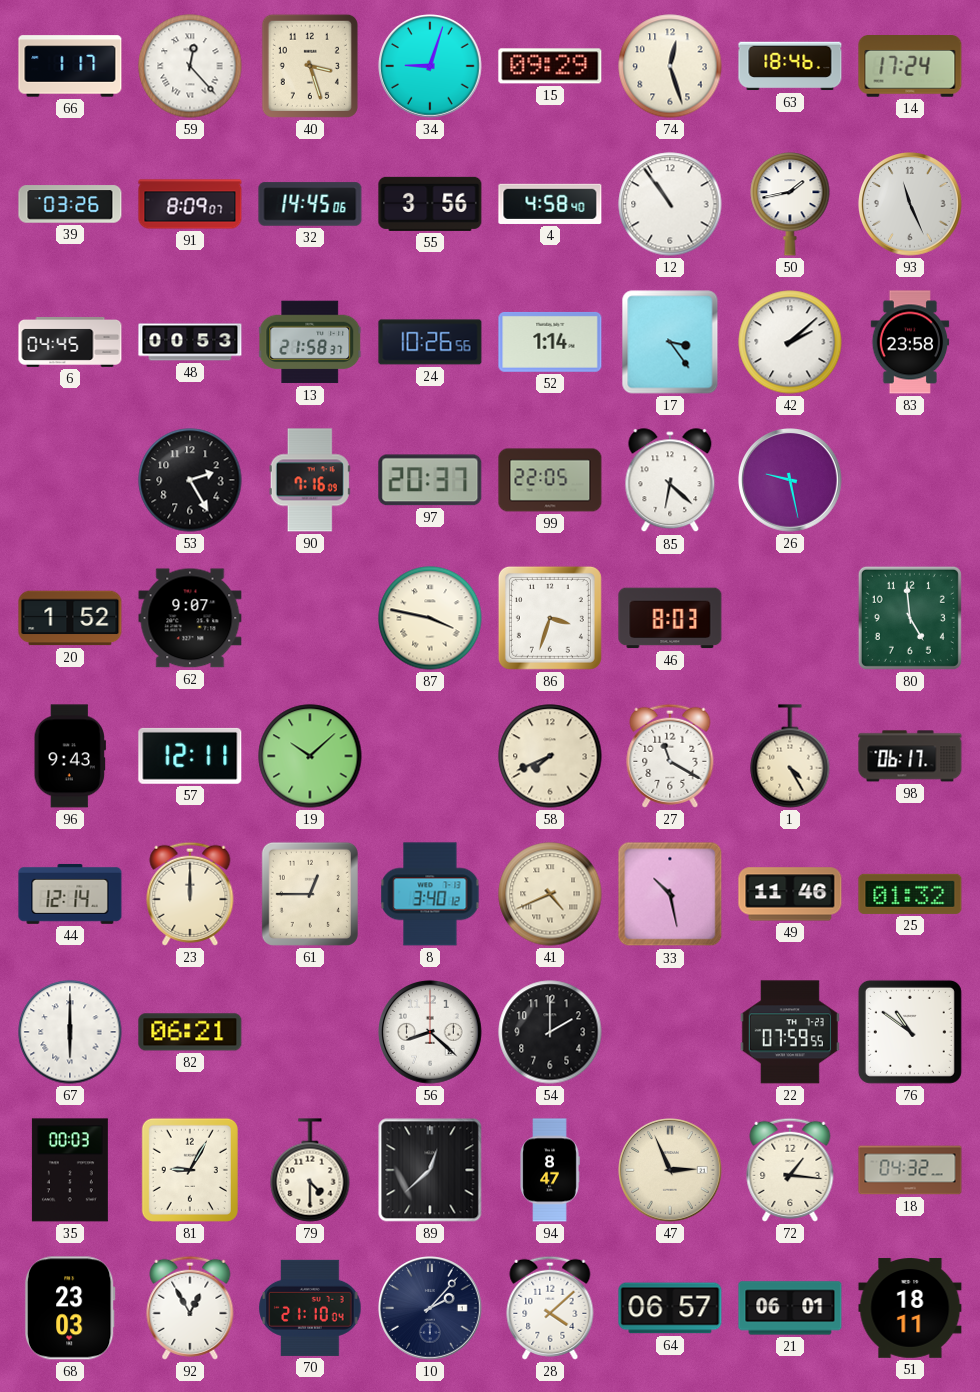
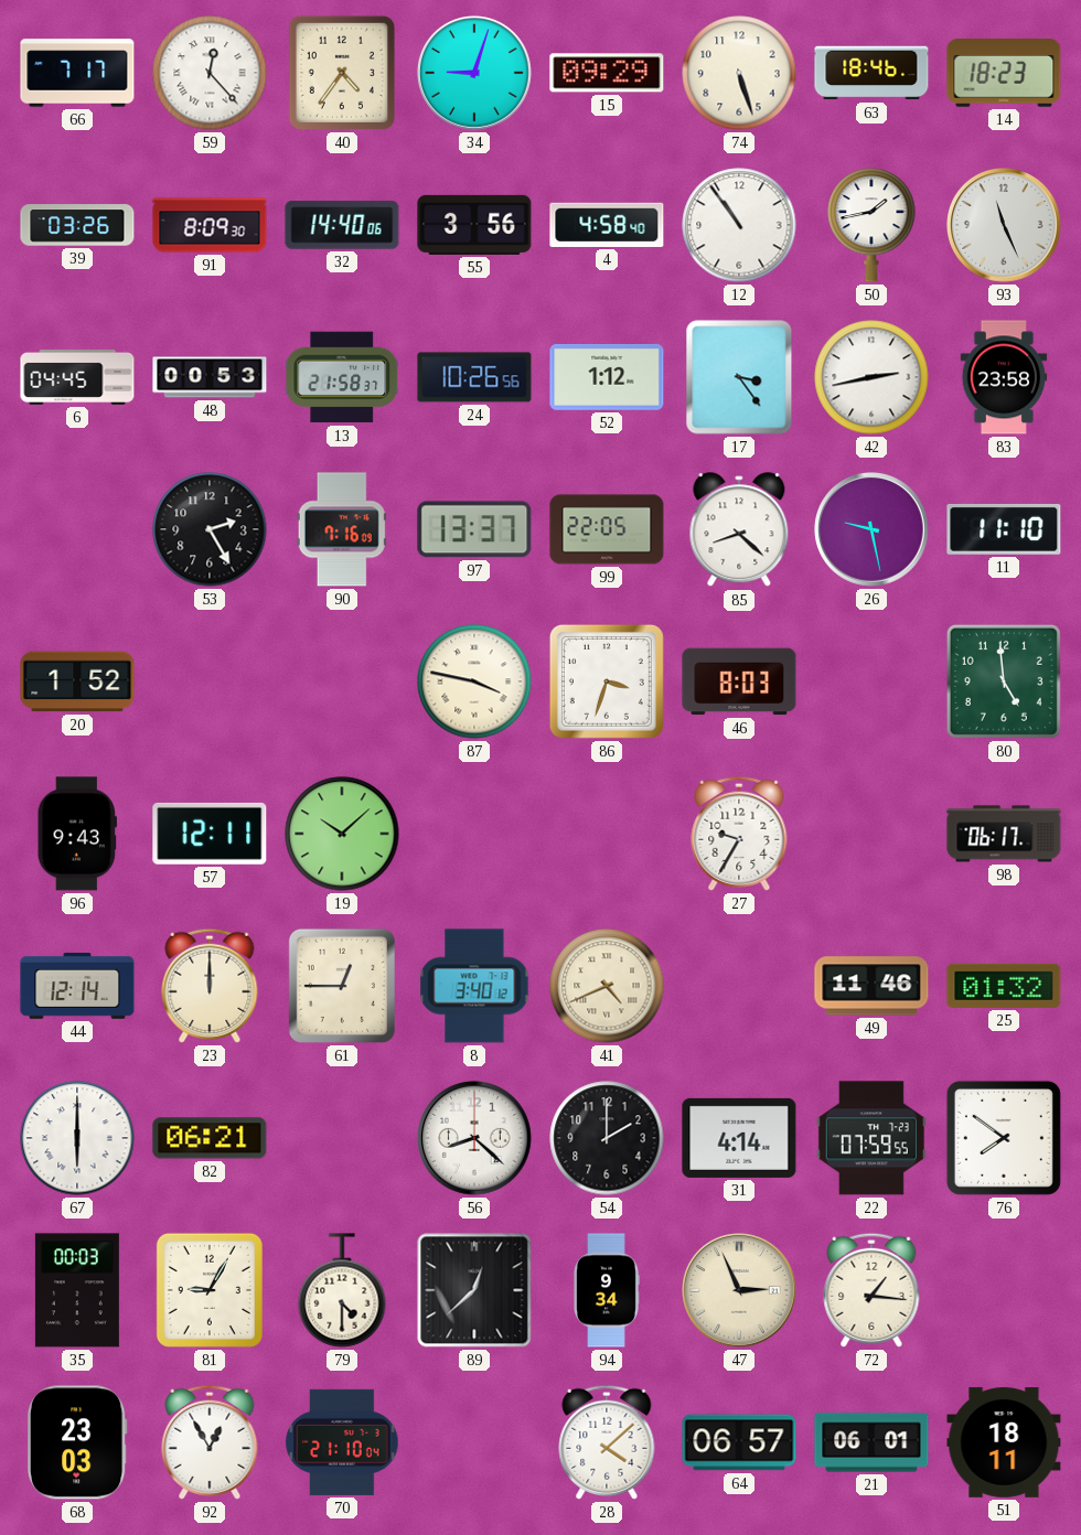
66: 1:17 -> 7:17 (77, 73)
40: 3:27 -> 4:36 (342, 73)
74: 12:27 -> 5:27 (739, 73)
14: 17:24 -> 18:23 (1004, 73)
91: 8:09:07 -> 8:09:30 (210, 225)
32: 14:45 -> 14:40 (342, 225)
52: 1:14 -> 1:12 (607, 377)
42: 2:08 -> 2:43 (871, 377)
97: 20:37 -> 13:37 (474, 529)
85: 6:22 -> 8:22 (739, 530)
11: none -> 11:10 (1004, 529)
62: 9:07 -> none (190, 618)
58: 7:41 -> none (550, 756)
27: 11:20 -> 9:35 (739, 834)
1: 4:25 -> none (790, 756)
33: 10:28 -> none (670, 894)
31: none -> 4:14 (739, 1138)
76: 10:51 -> 7:51 (1004, 1138)
94: 8:47 -> 9:34 (607, 1290)
18: 04:32 -> none (910, 1170)
10: 2:07 -> none (430, 1308)
